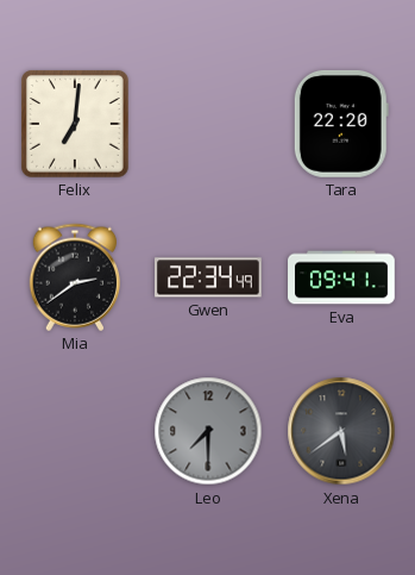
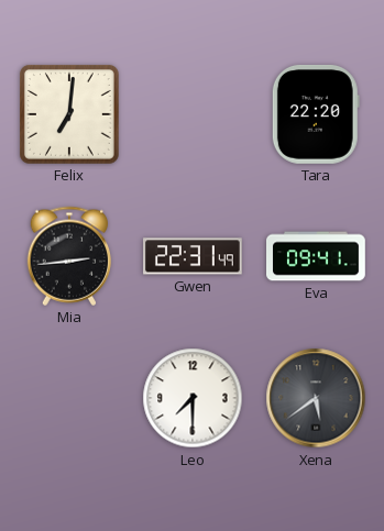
Mia: 2:39 -> 2:44 (69, 256)
Gwen: 22:34 -> 22:31 (194, 256)
Leo dial: grey -> white (193, 398)
